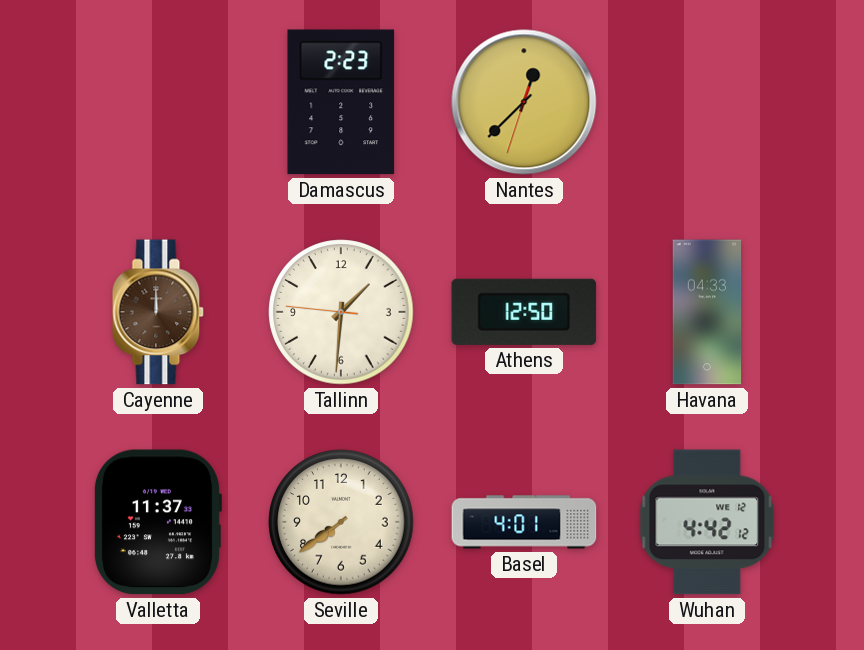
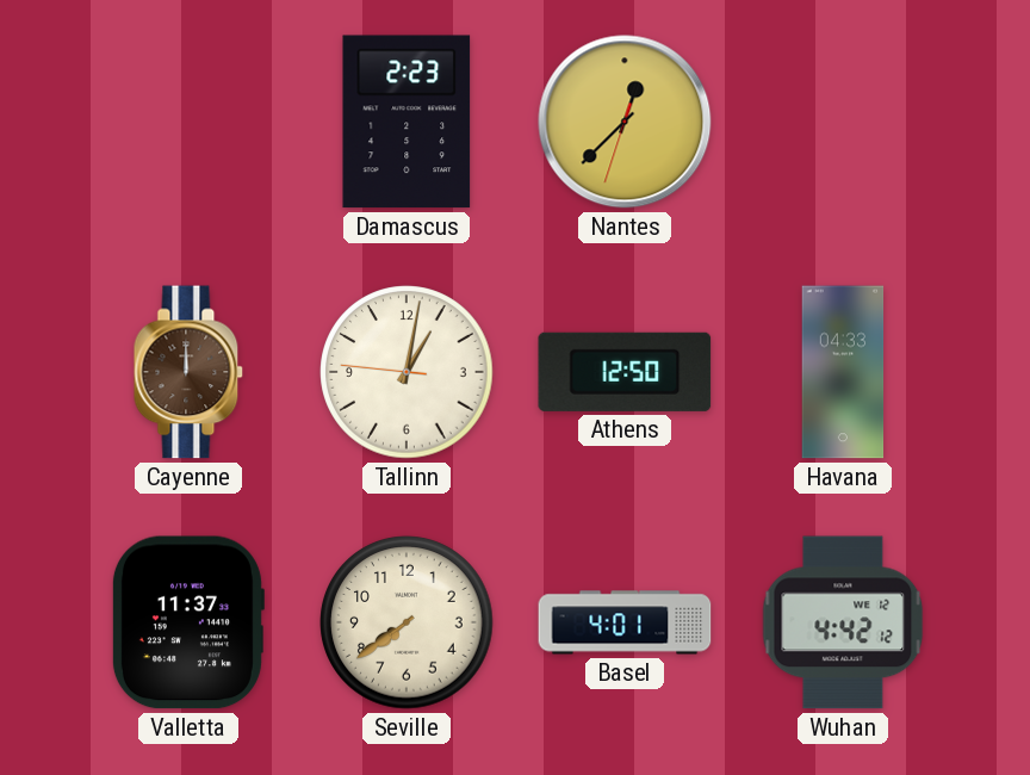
Tallinn: 1:30 -> 1:01 (407, 372)
